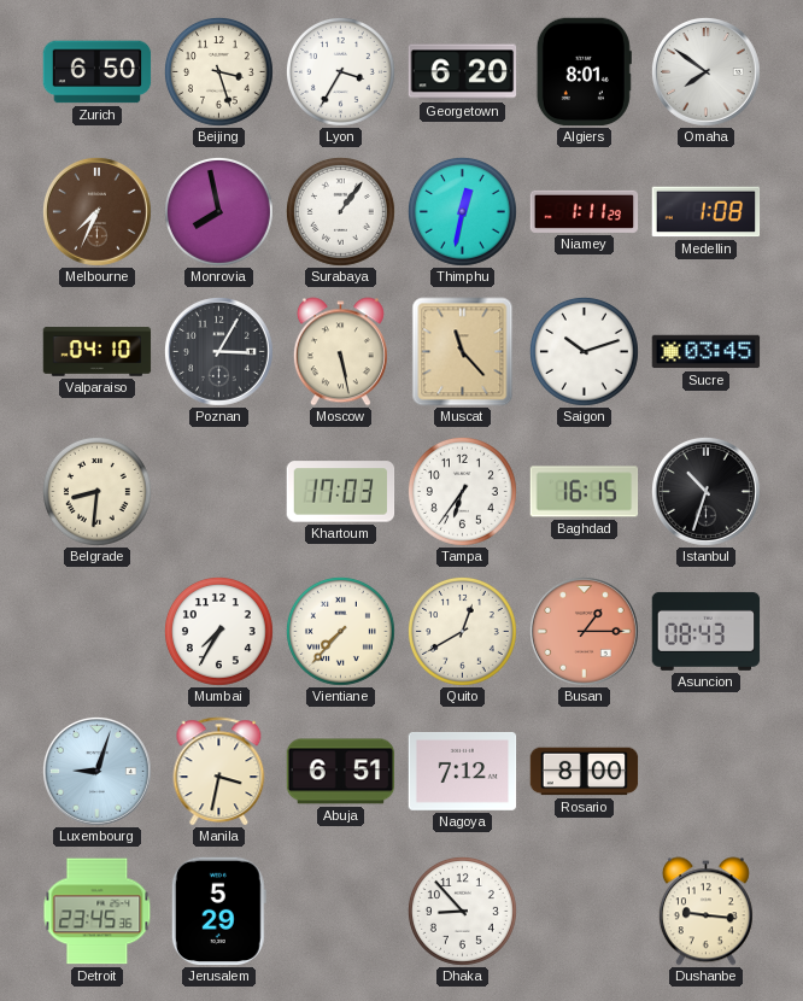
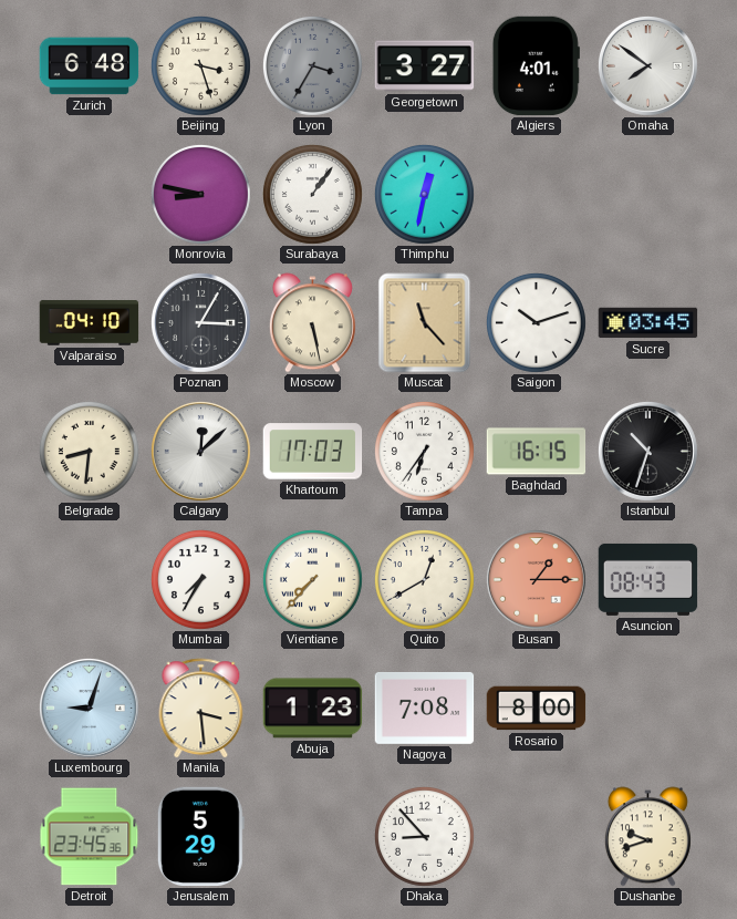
Zurich: 6:50 -> 6:48 (90, 66)
Lyon dial: white -> grey (312, 65)
Georgetown: 6:20 -> 3:27 (425, 66)
Algiers: 8:01 -> 4:01 (536, 66)
Melbourne: 7:34 -> none (96, 211)
Monrovia: 7:58 -> 8:47 (200, 194)
Niamey: 1:11 -> none (585, 211)
Medellin: 1:08 -> none (707, 212)
Calgary: none -> 12:08 (200, 451)
Manila: 3:32 -> 3:29 (201, 709)
Abuja: 6:51 -> 1:23 (313, 709)
Nagoya: 7:12 -> 7:08 (425, 708)
Dushanbe: 9:16 -> 9:42 (647, 837)
